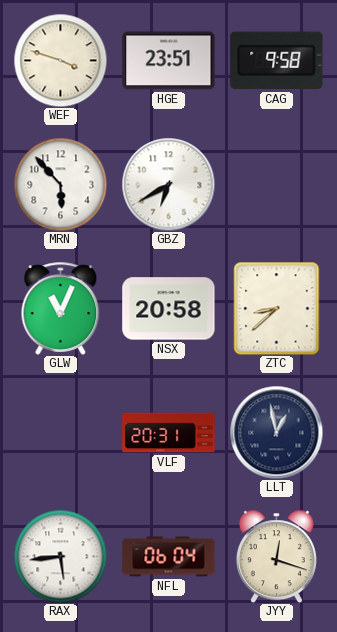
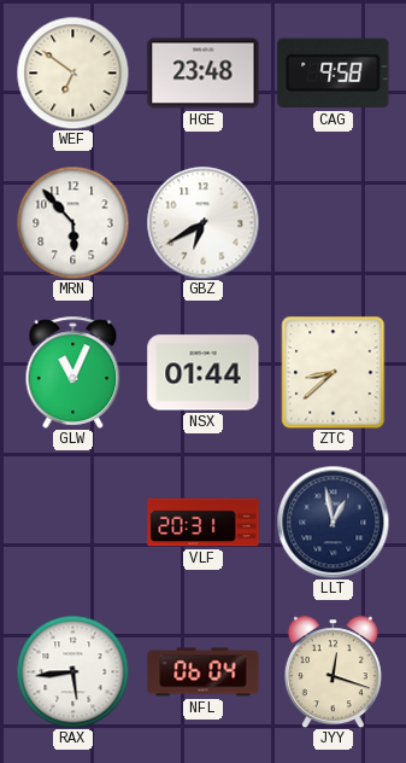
WEF: 3:48 -> 6:51 (72, 72)
HGE: 23:51 -> 23:48 (204, 74)
NSX: 20:58 -> 01:44 (204, 373)
